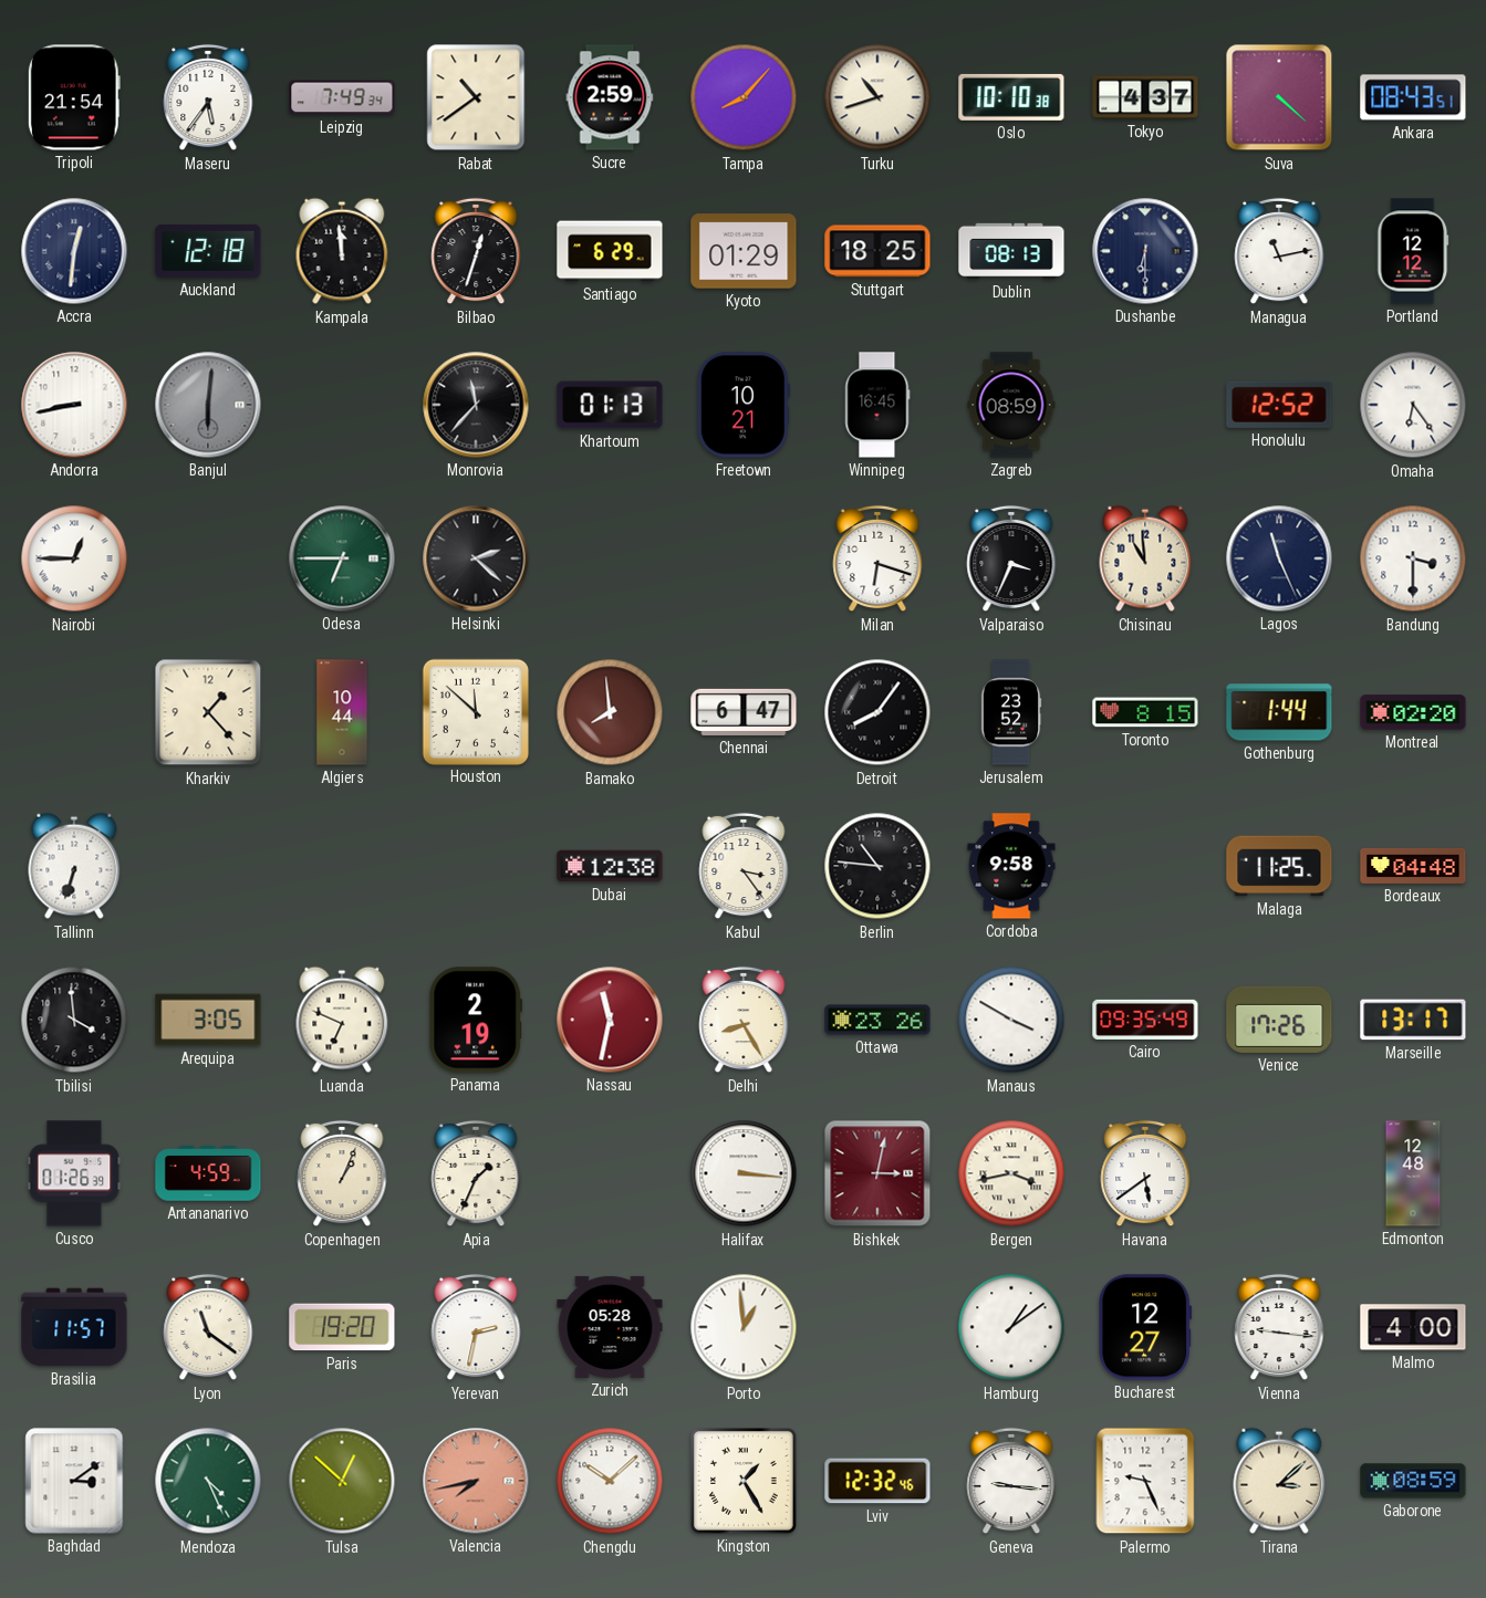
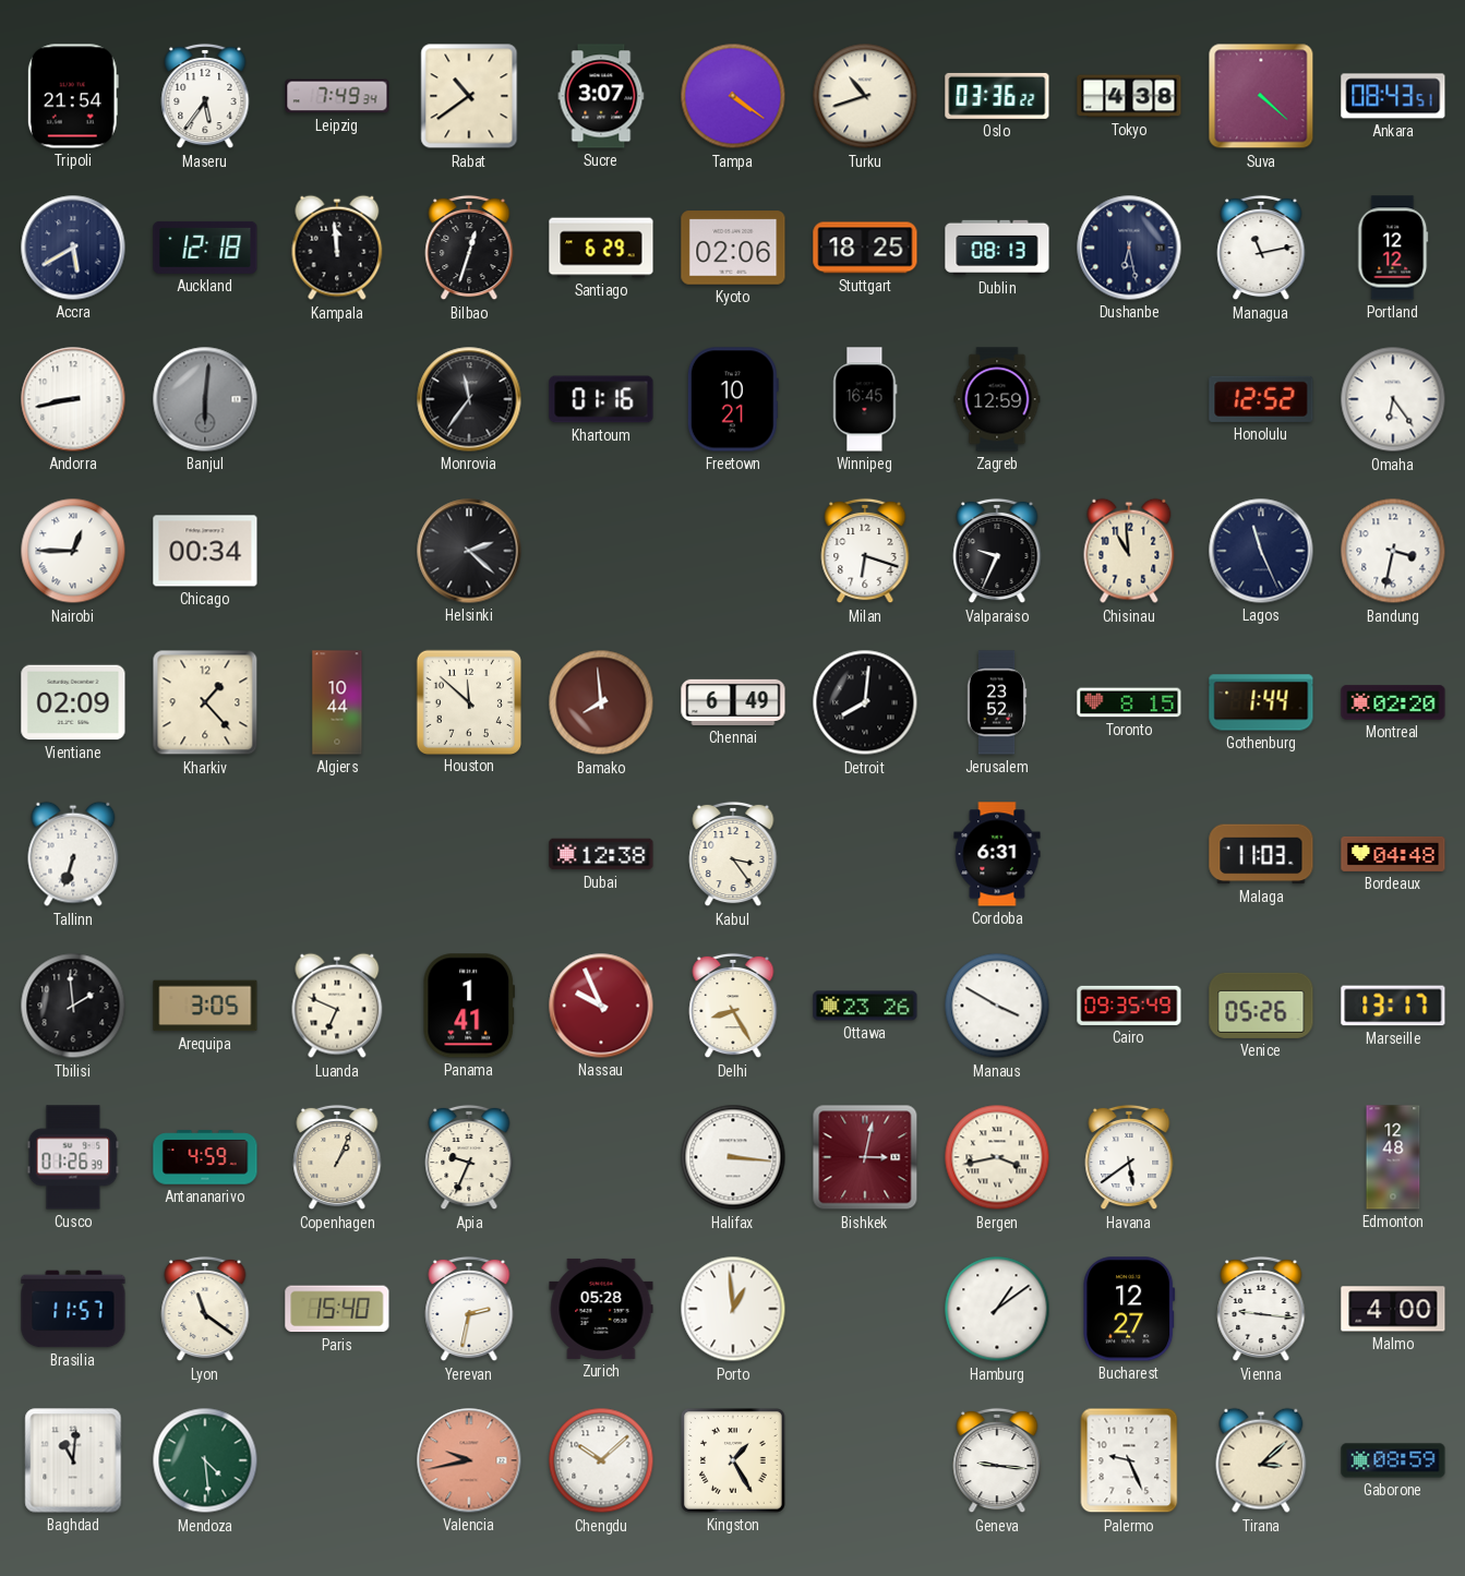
Sucre: 2:59 -> 3:07 (601, 96)
Tampa: 8:07 -> 4:21 (733, 96)
Oslo: 10:10 -> 03:36 (997, 96)
Tokyo: 4:37 -> 4:38 (1129, 96)
Accra: 12:31 -> 5:40 (73, 248)
Kyoto: 01:29 -> 02:06 (733, 248)
Dushanbe: 6:30 -> 6:28 (1129, 248)
Monrovia: 11:37 -> 11:36 (469, 399)
Khartoum: 01:13 -> 01:16 (601, 399)
Zagreb: 08:59 -> 12:59 (997, 399)
Chicago: none -> 00:34 (205, 551)
Odesa: 6:45 -> none (342, 558)
Valparaiso: 3:34 -> 9:34 (997, 551)
Bandung: 3:30 -> 3:32 (1393, 551)
Vientiane: none -> 02:09 (73, 702)
Chennai: 6:47 -> 6:49 (733, 702)
Detroit: 8:06 -> 8:01 (865, 702)
Berlin: 10:46 -> none (877, 866)
Cordoba: 9:58 -> 6:31 (997, 854)
Malaga: 11:25 -> 11:03 (1261, 854)
Tbilisi: 3:59 -> 1:59 (73, 1006)
Panama: 2:19 -> 1:41 (468, 1006)
Nassau: 11:32 -> 9:56 (601, 1006)
Venice: 17:26 -> 05:26 (1261, 1006)
Apia: 1:34 -> 9:34 (469, 1157)
Paris: 19:20 -> 15:40 (337, 1309)
Baghdad: 3:09 -> 11:01 (73, 1460)
Mendoza: 4:26 -> 4:29 (205, 1460)
Tulsa: 12:52 -> none (342, 1481)
Valencia: 7:43 -> 9:43 (469, 1460)
Lviv: 12:32 -> none (877, 1481)
